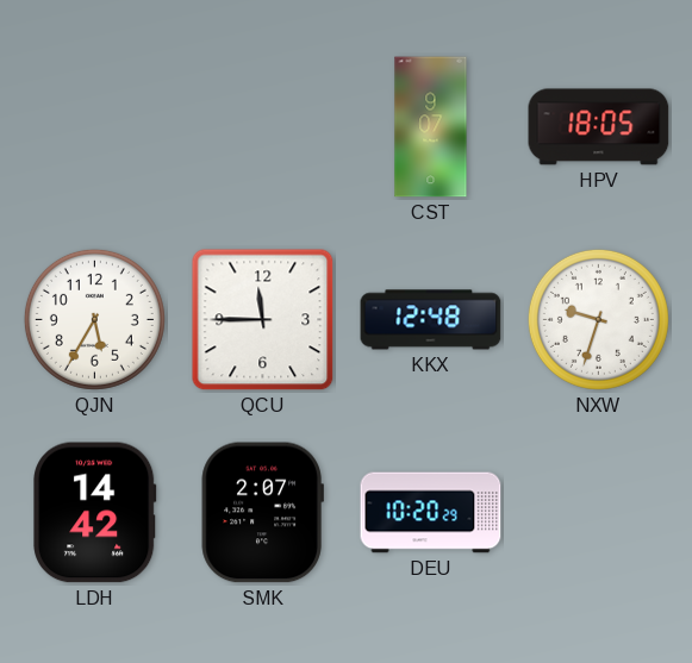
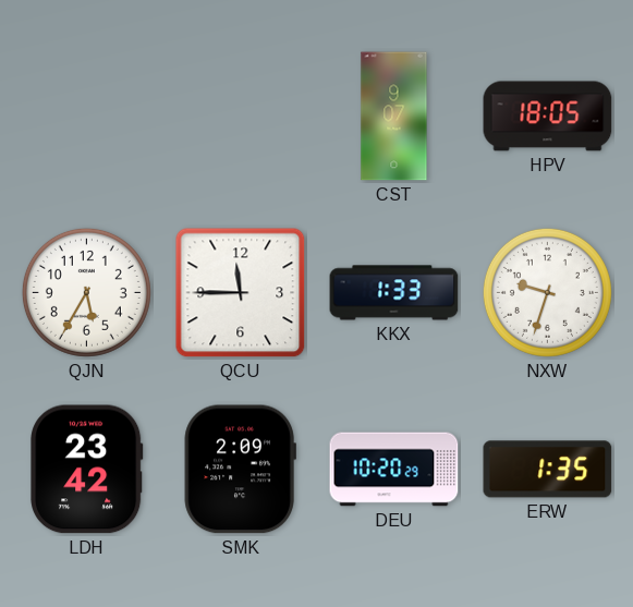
KKX: 12:48 -> 1:33 (394, 293)
LDH: 14:42 -> 23:42 (87, 470)
SMK: 2:07 -> 2:09 (240, 470)
ERW: none -> 1:35 (548, 470)
